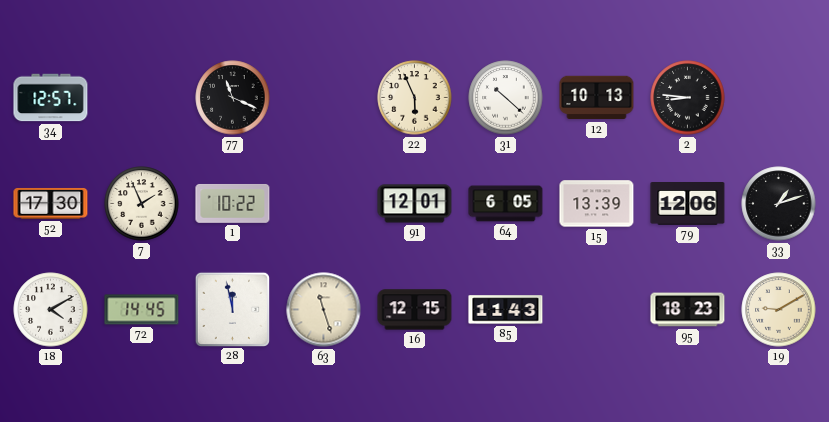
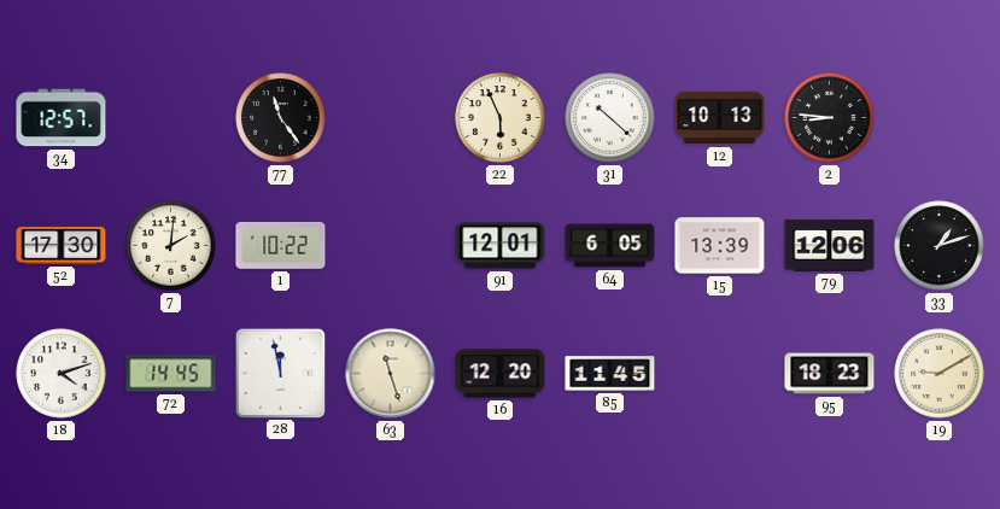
77: 11:19 -> 11:24 (281, 118)
7: 1:56 -> 2:01 (171, 246)
18: 4:10 -> 4:12 (62, 374)
16: 12:15 -> 12:20 (501, 374)
85: 11:43 -> 11:45 (610, 374)
